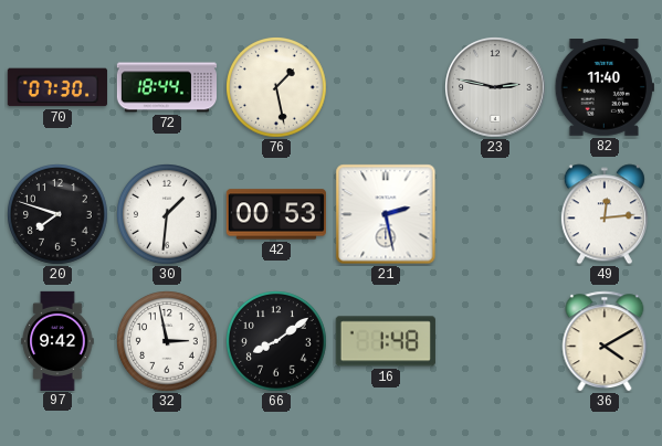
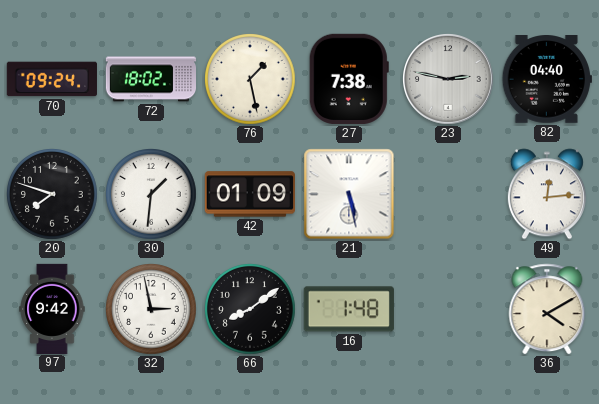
70: 07:30 -> 09:24 (52, 79)
72: 18:44 -> 18:02 (150, 79)
27: none -> 7:38 (349, 79)
82: 11:40 -> 04:40 (547, 80)
42: 00:53 -> 01:09 (249, 194)
21: 2:28 -> 5:28 (349, 194)
